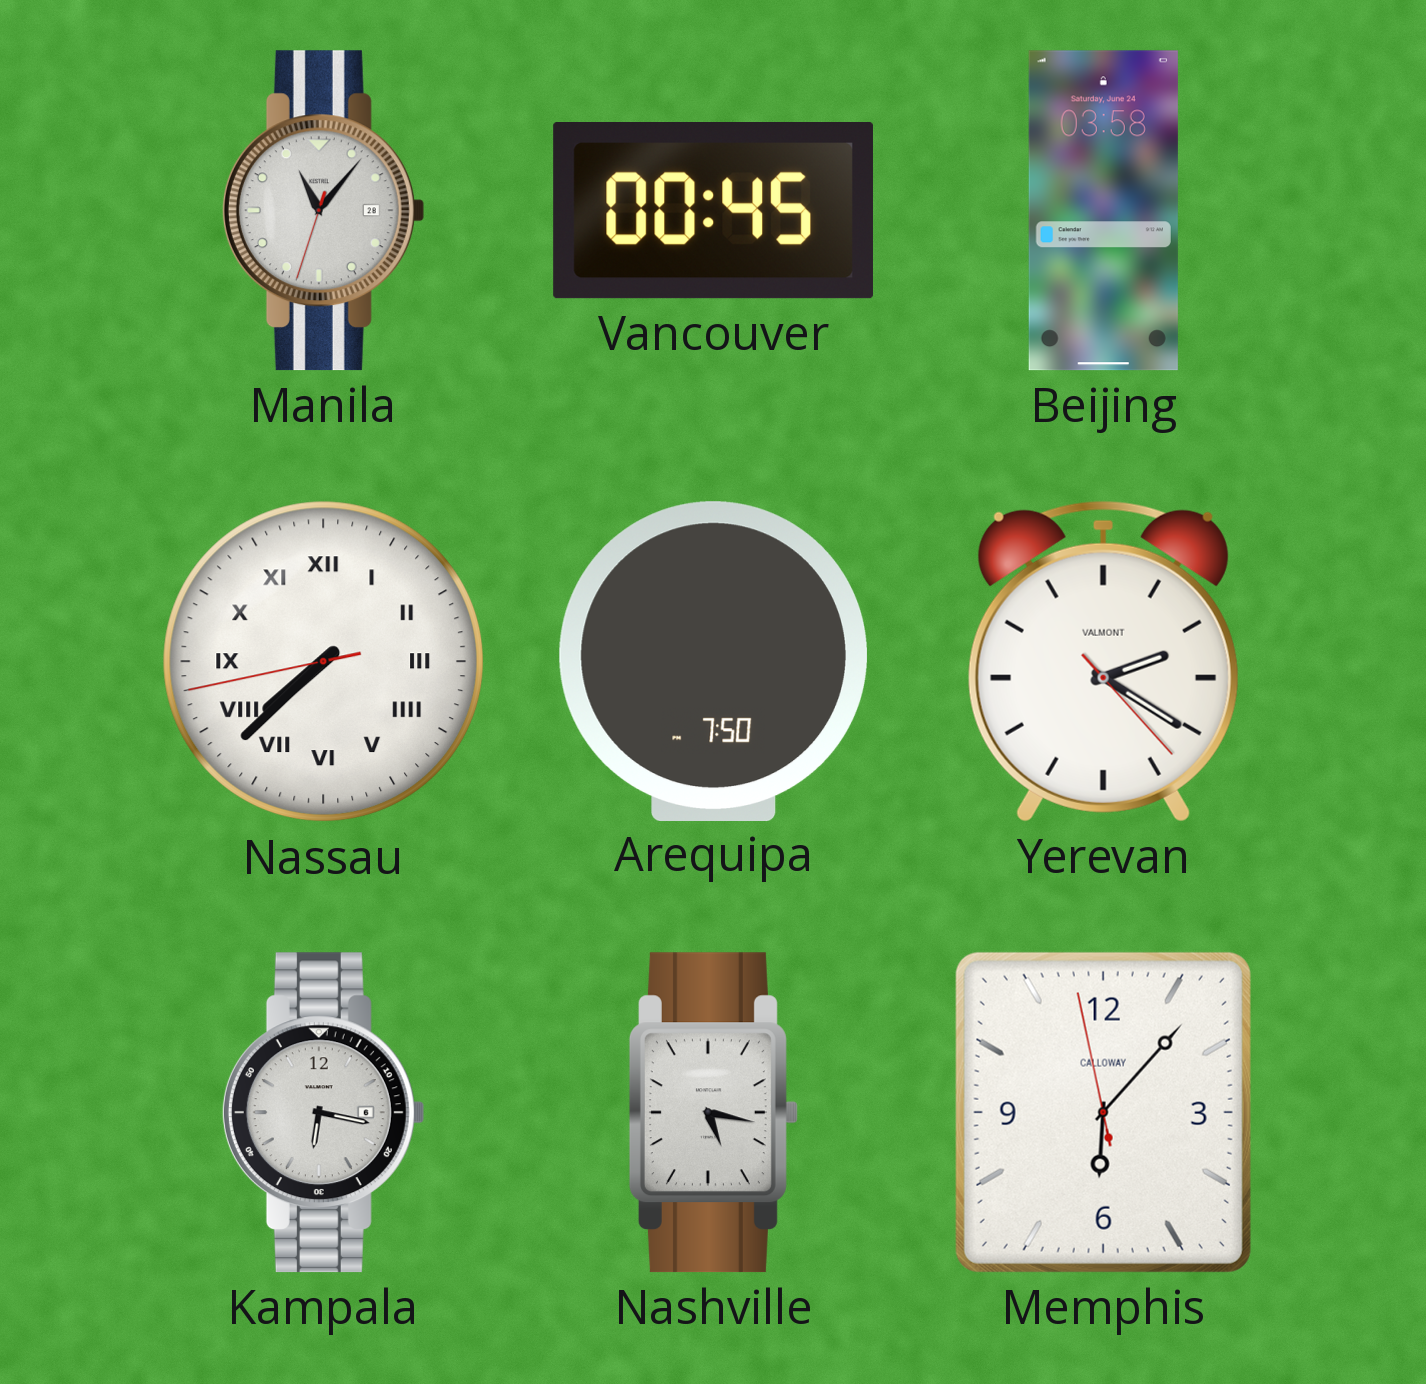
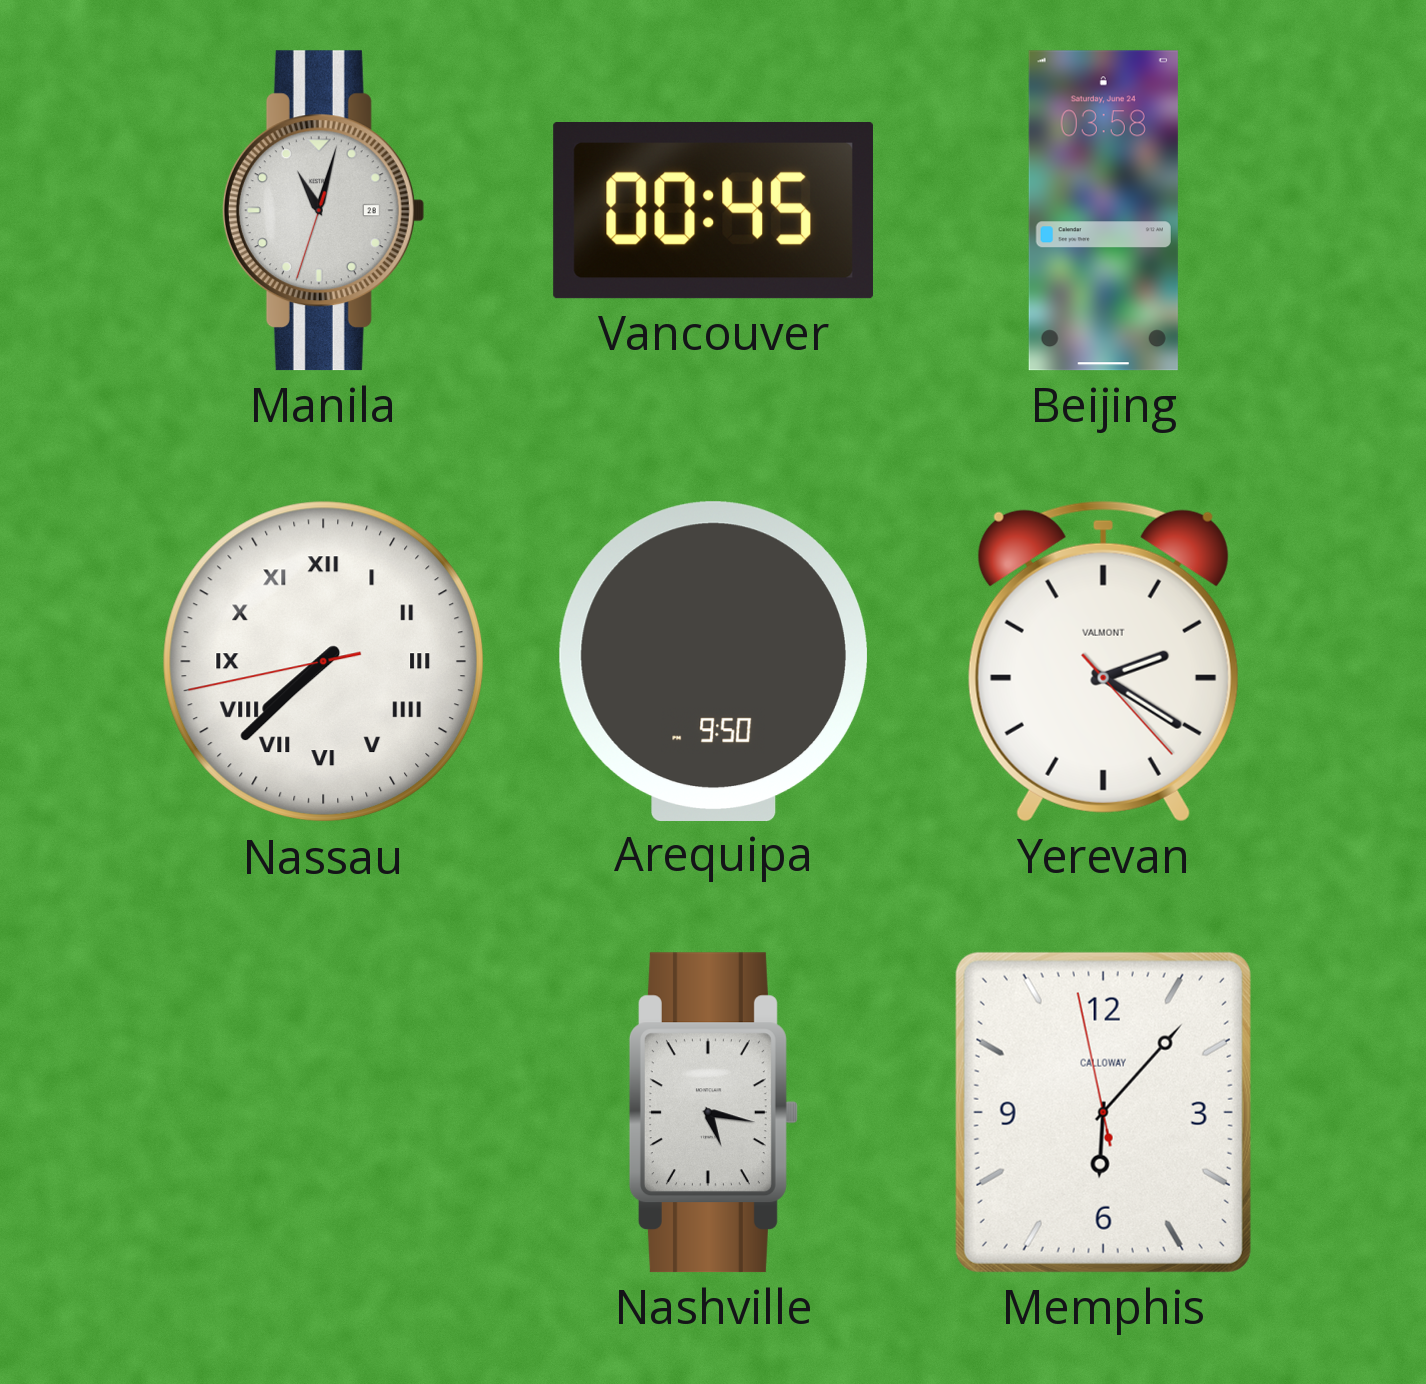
Manila: 11:06 -> 11:02 (323, 211)
Arequipa: 7:50 -> 9:50 (713, 661)
Kampala: 6:17 -> none (323, 1113)
